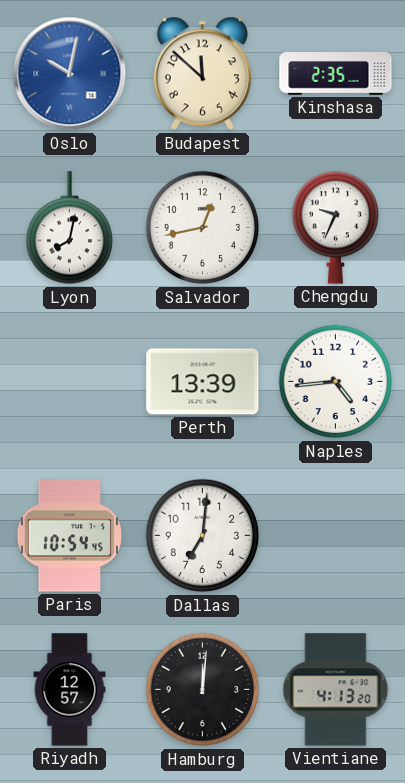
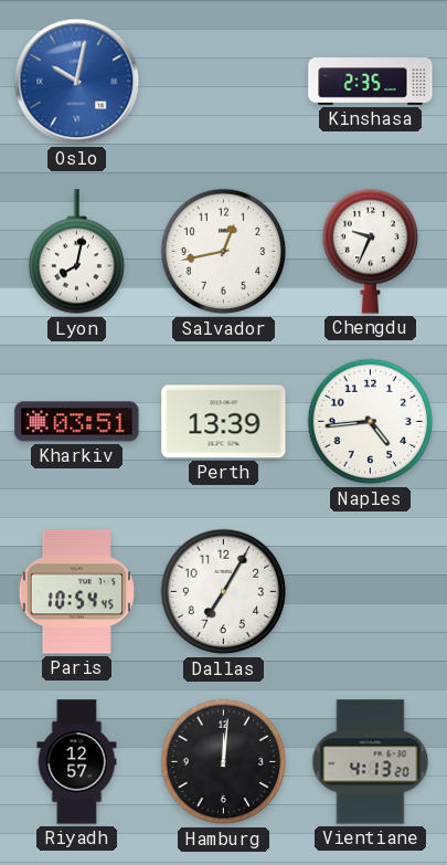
Budapest: 11:52 -> none (202, 74)
Kharkiv: none -> 03:51 (77, 422)
Dallas: 7:01 -> 7:05 (224, 592)
